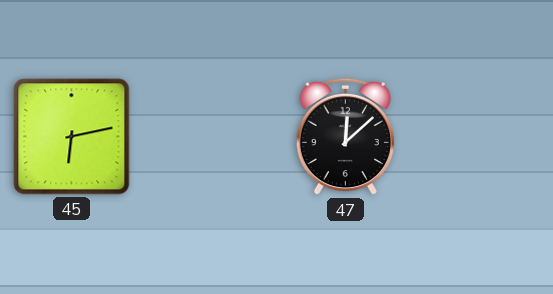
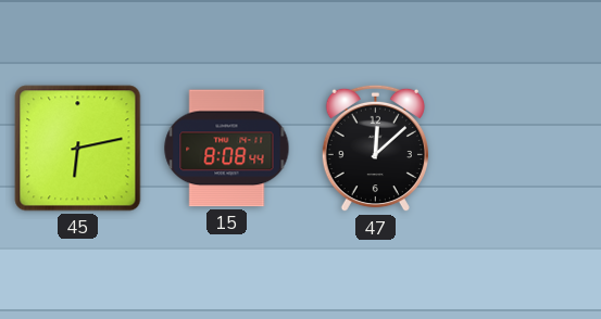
15: none -> 8:08 (227, 149)
